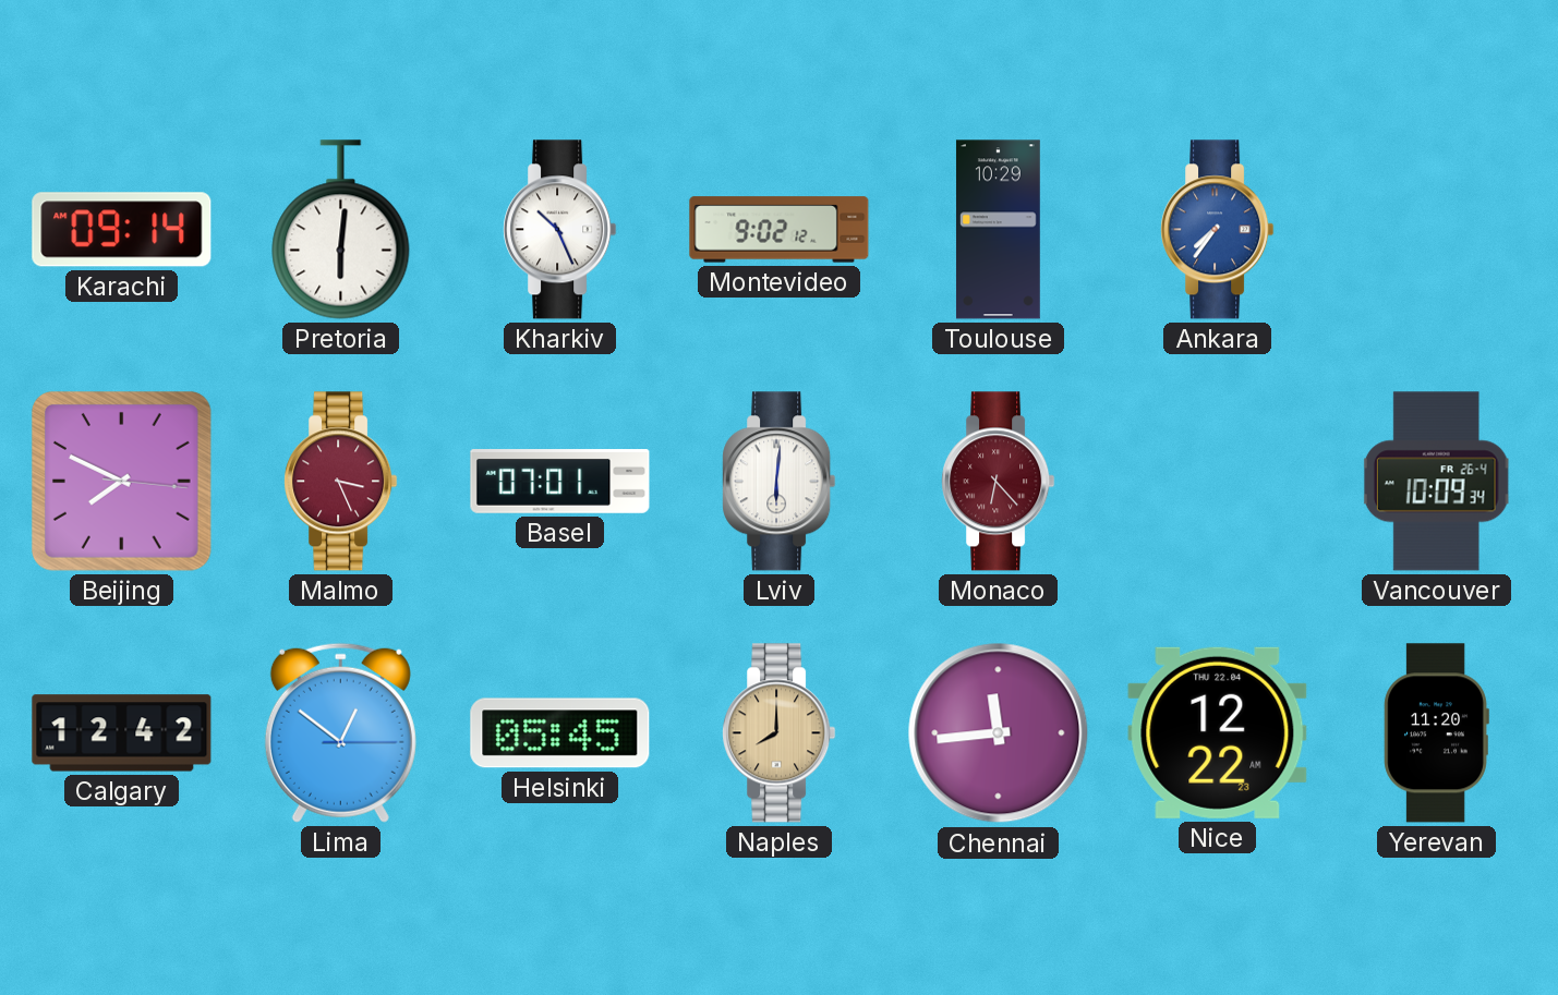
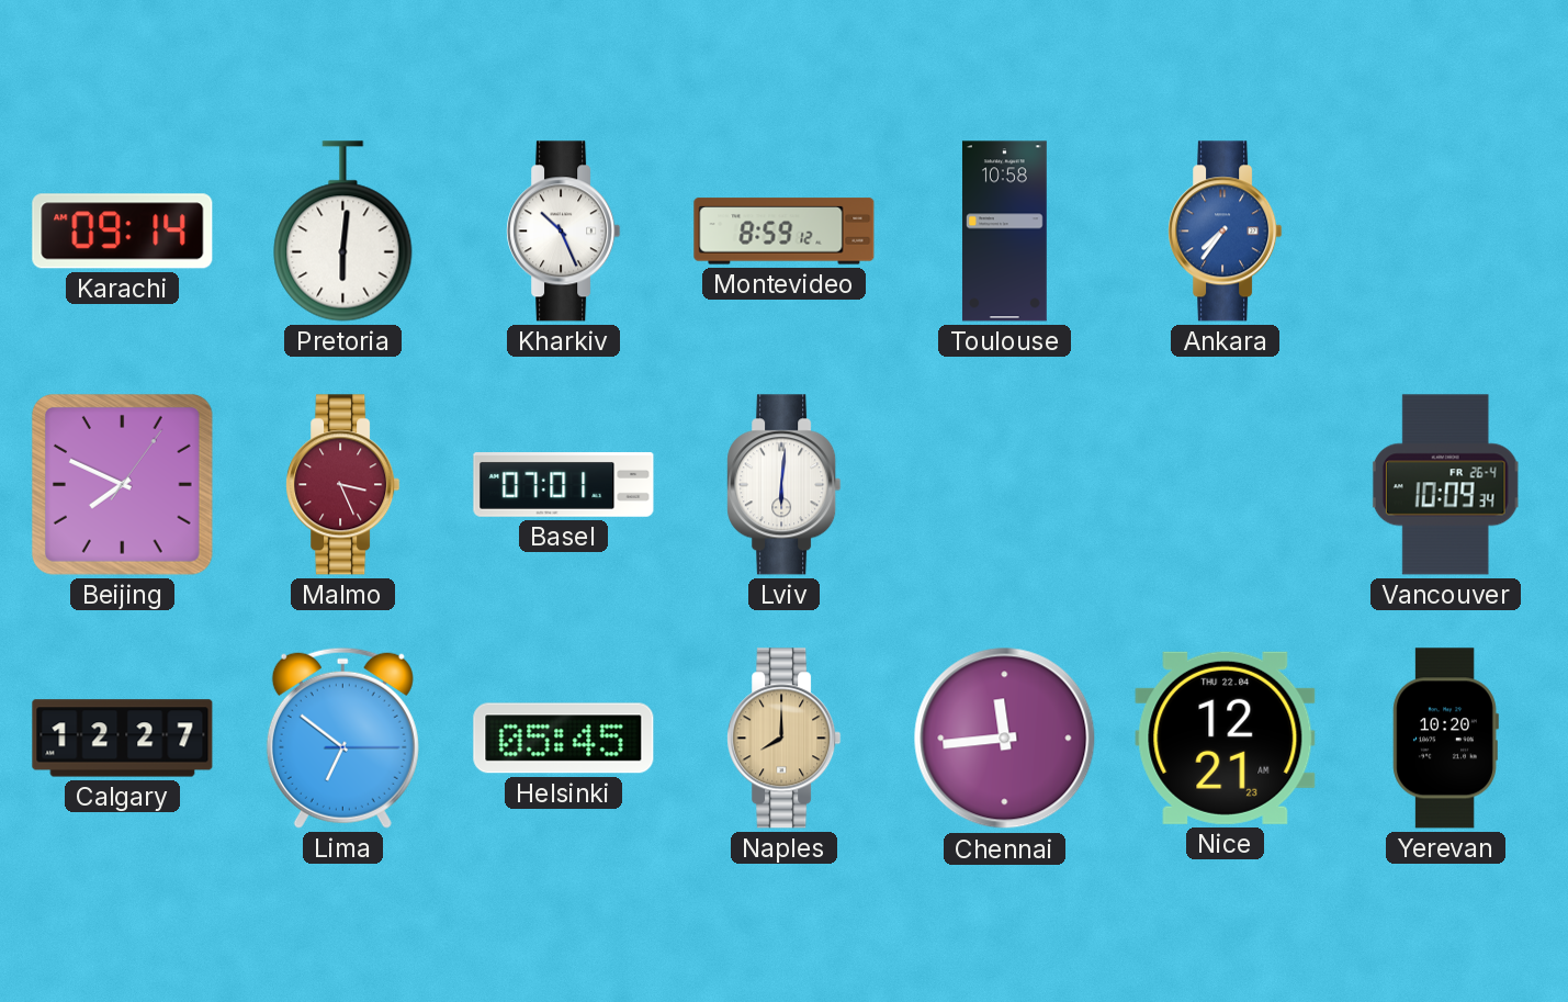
Montevideo: 9:02 -> 8:59 (785, 232)
Toulouse: 10:29 -> 10:58 (1004, 232)
Beijing: 7:49:16 -> 7:49:06 (122, 484)
Monaco: 6:23 -> none (999, 482)
Calgary: 12:42 -> 12:27 (123, 739)
Lima: 12:51 -> 6:51 (342, 738)
Nice: 12:22 -> 12:21 (1226, 738)
Yerevan: 11:20 -> 10:20 (1445, 739)
